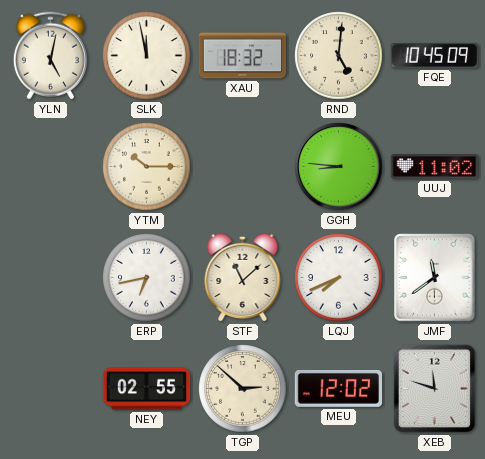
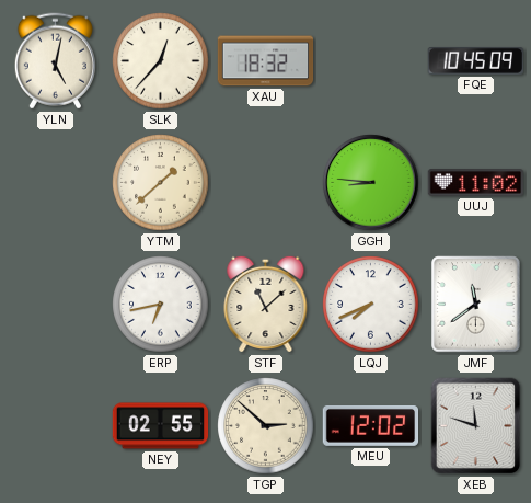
SLK: 11:58 -> 12:37 (161, 61)
RND: 5:01 -> none (339, 56)
YTM: 10:15 -> 1:38 (161, 183)
